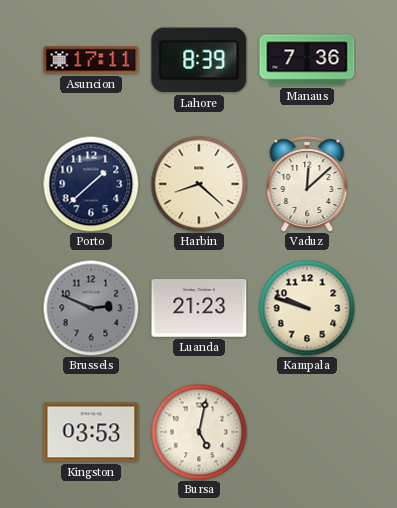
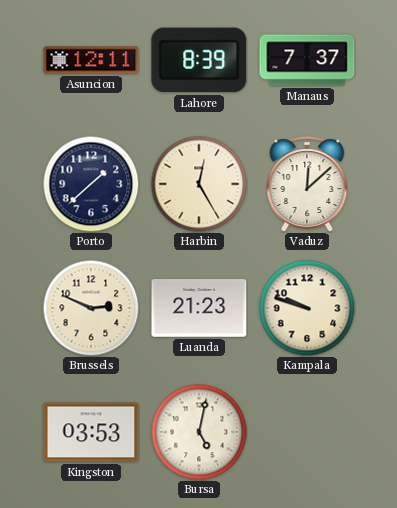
Asuncion: 17:11 -> 12:11 (91, 60)
Manaus: 7:36 -> 7:37 (307, 60)
Harbin: 8:22 -> 12:25 (199, 184)
Brussels dial: grey -> cream (91, 308)
